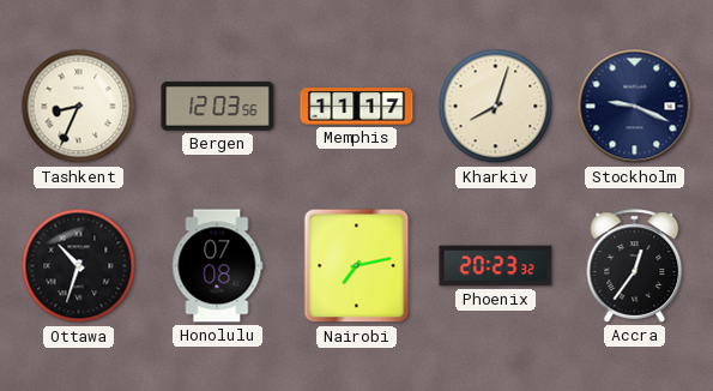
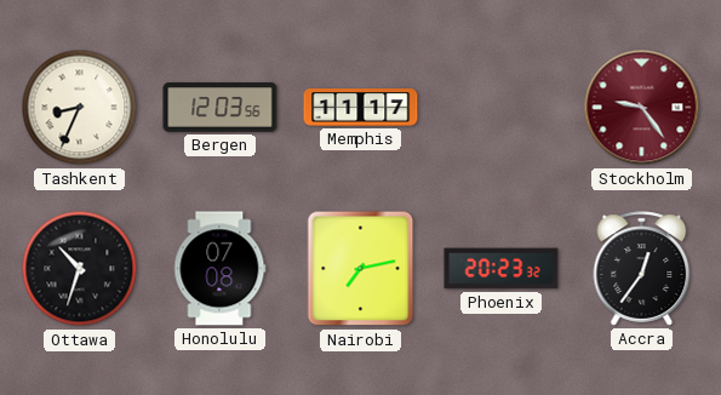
Kharkiv: 8:03 -> none (496, 107)
Stockholm: 9:19 -> 9:24 (642, 108)
Stockholm dial: navy -> burgundy (642, 108)
